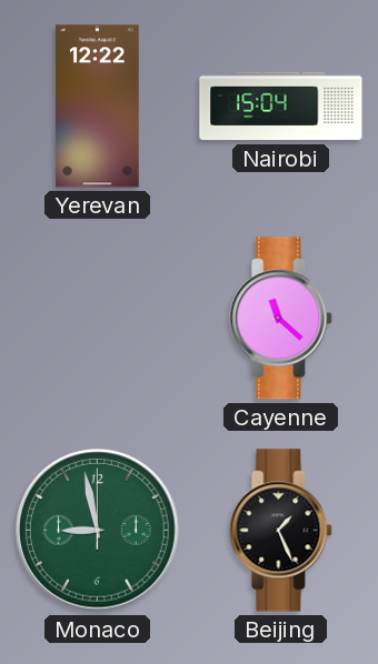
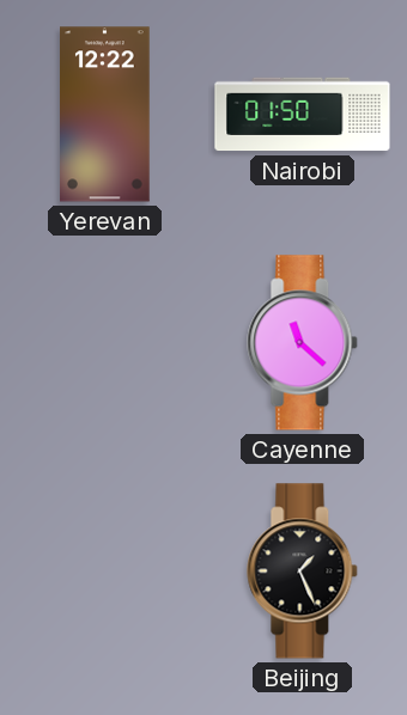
Nairobi: 15:04 -> 01:50 (303, 115)
Monaco: 8:58 -> none (98, 531)
